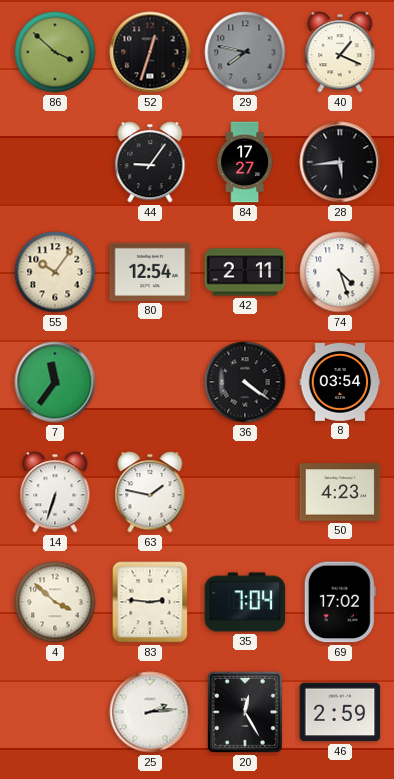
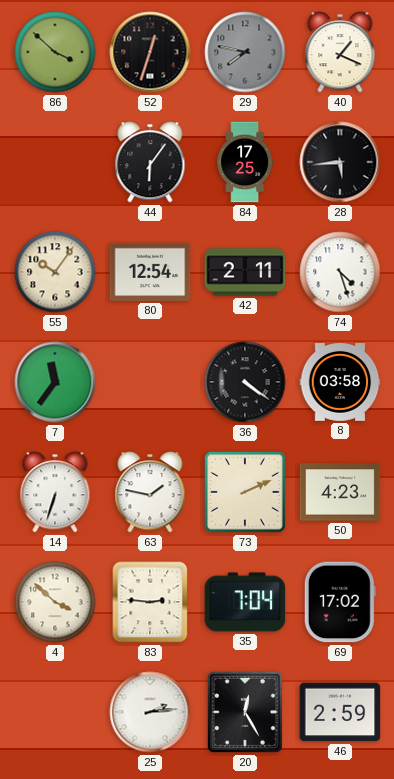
44: 9:06 -> 6:06 (150, 162)
84: 17:27 -> 17:25 (244, 162)
8: 03:54 -> 03:58 (340, 383)
73: none -> 2:11 (245, 492)
